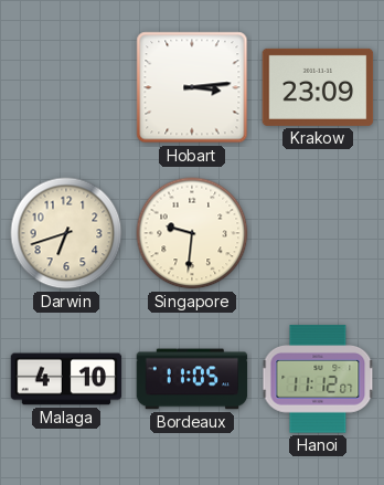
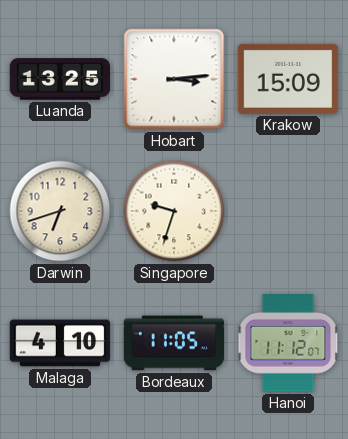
Luanda: none -> 13:25 (60, 79)
Krakow: 23:09 -> 15:09 (288, 79)
Singapore: 9:31 -> 9:33 (174, 211)
